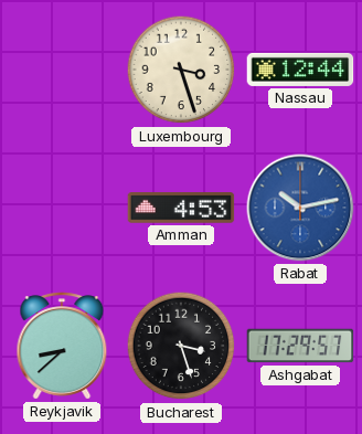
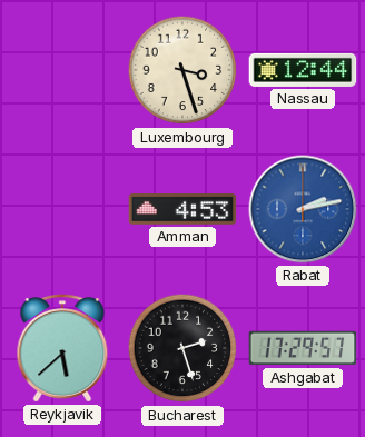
Rabat: 10:13 -> 2:13 (303, 209)
Reykjavik: 8:38 -> 5:38 (62, 348)
Bucharest: 3:27 -> 2:27 (182, 348)
